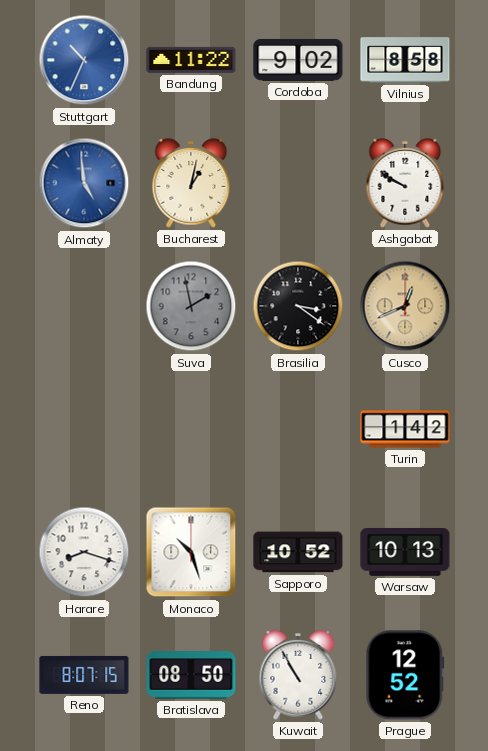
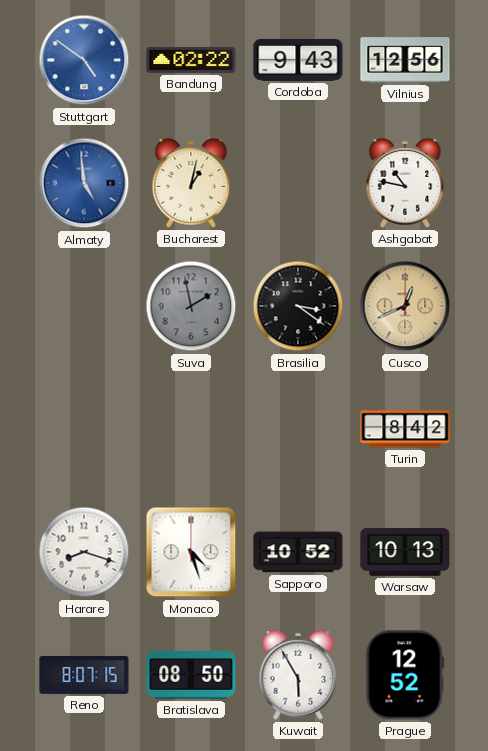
Stuttgart: 10:34 -> 4:51 (84, 60)
Bandung: 11:22 -> 02:22 (191, 60)
Cordoba: 9:02 -> 9:43 (298, 60)
Vilnius: 8:58 -> 12:56 (405, 60)
Ashgabat: 9:50 -> 10:47 (405, 183)
Turin: 1:42 -> 8:42 (405, 429)
Monaco: 10:27 -> 4:27 (191, 552)
Kuwait: 10:55 -> 5:55 (298, 675)
